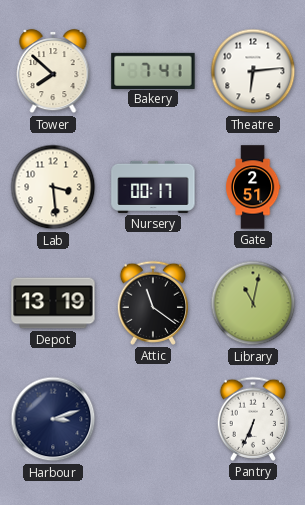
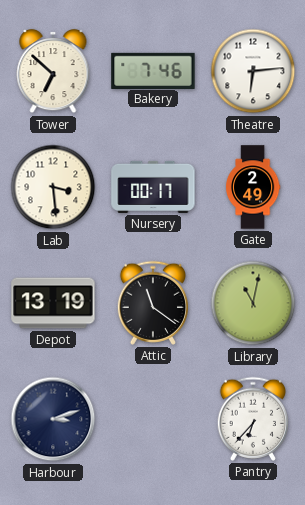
Tower: 7:52 -> 6:52 (53, 71)
Bakery: 7:41 -> 7:46 (153, 70)
Gate: 2:51 -> 2:49 (253, 187)
Pantry: 6:34 -> 6:37 (252, 419)
